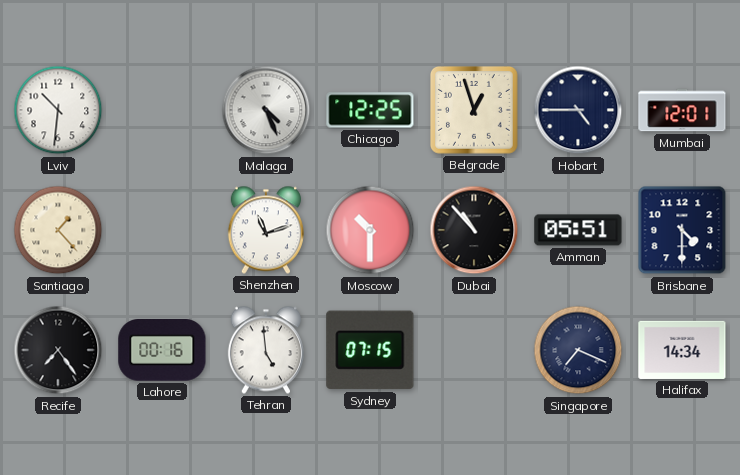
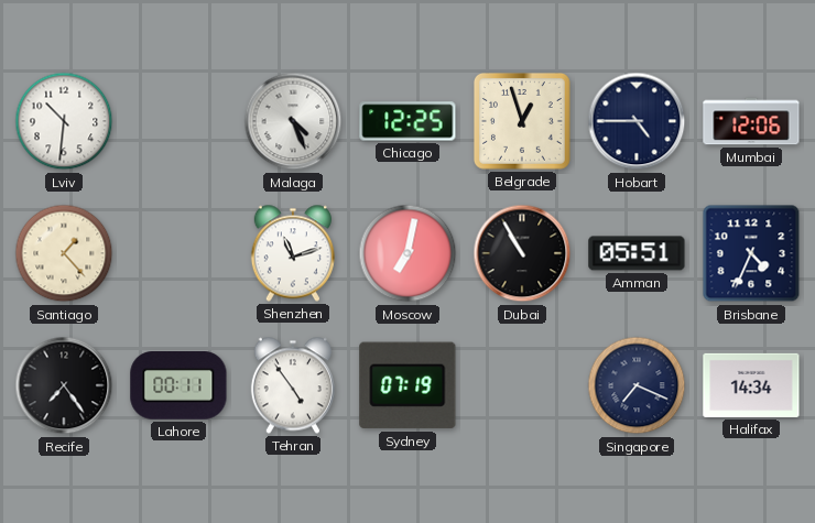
Mumbai: 12:01 -> 12:06 (751, 121)
Moscow: 10:30 -> 7:02 (407, 253)
Dubai: 10:53 -> 10:55 (522, 253)
Brisbane: 4:30 -> 4:34 (751, 253)
Lahore: 00:16 -> 00:11 (178, 386)
Tehran: 4:59 -> 4:54 (293, 385)
Sydney: 07:15 -> 07:19 (407, 385)
